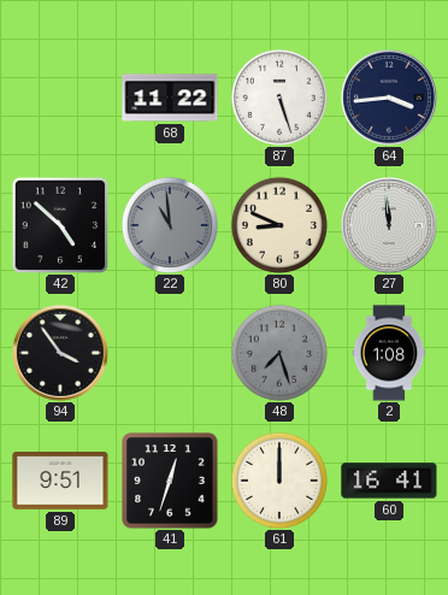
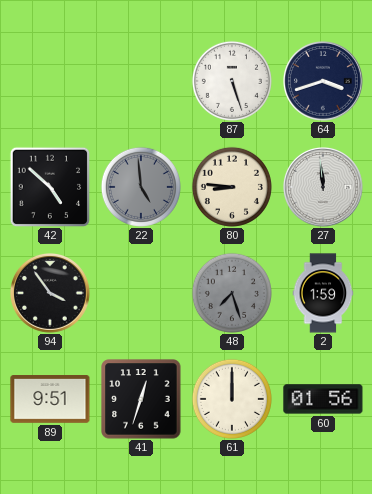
68: 11:22 -> none (170, 98)
64: 3:44 -> 3:42 (324, 82)
22: 10:59 -> 4:59 (141, 187)
80: 8:49 -> 8:46 (232, 187)
2: 1:08 -> 1:59 (323, 293)
60: 16:41 -> 01:56 (323, 399)
